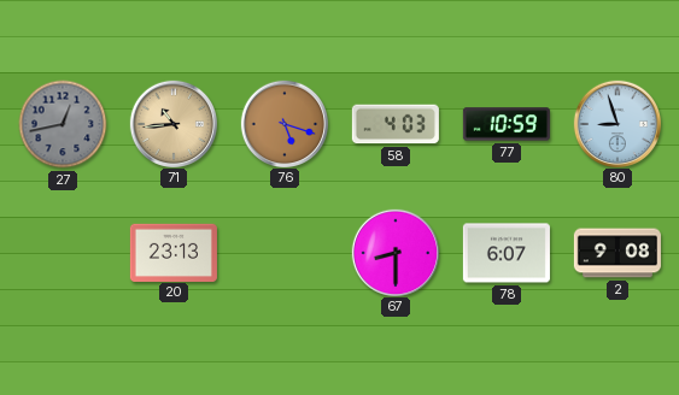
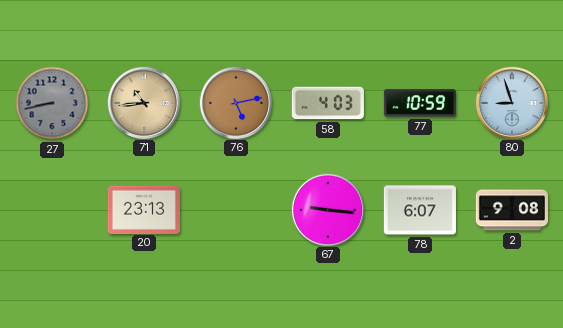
27: 12:43 -> 8:43 (52, 103)
76: 5:18 -> 5:13 (235, 102)
67: 8:30 -> 9:16 (327, 209)
